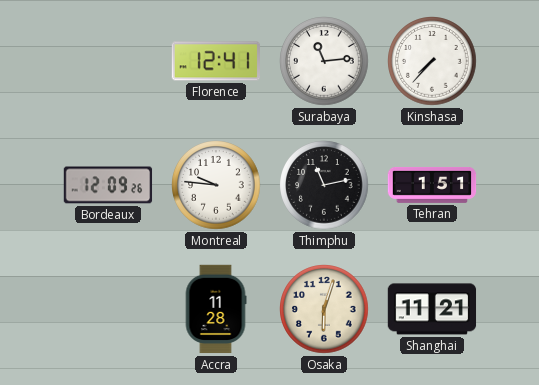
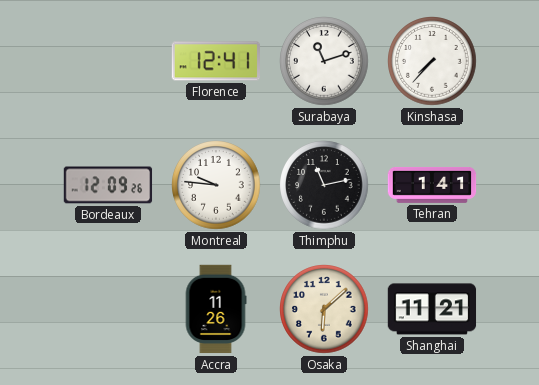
Surabaya: 11:14 -> 11:12 (324, 61)
Tehran: 1:51 -> 1:41 (432, 186)
Accra: 11:28 -> 11:26 (216, 309)
Osaka: 6:03 -> 6:08 (324, 309)
